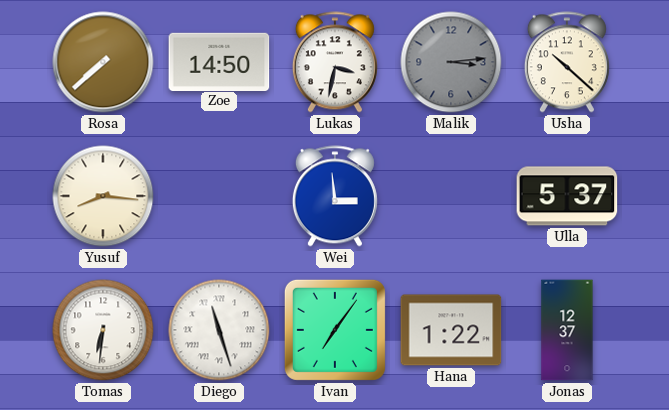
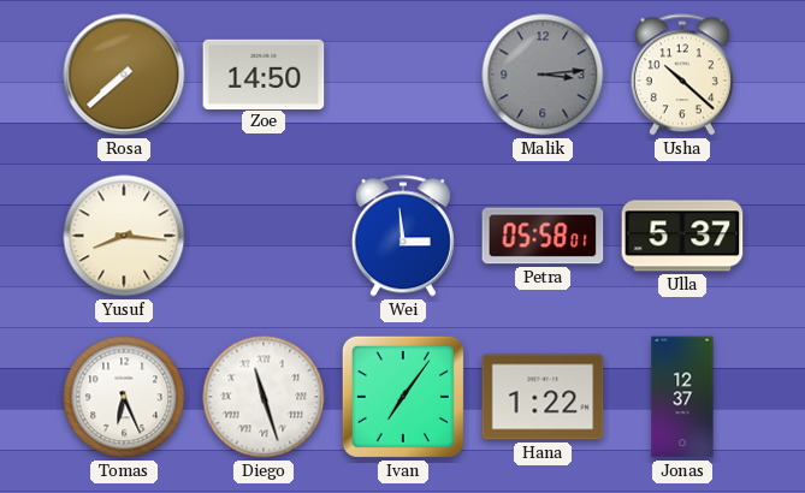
Lukas: 3:32 -> none (335, 62)
Petra: none -> 05:58 (543, 236)
Tomas: 6:31 -> 6:26 (124, 397)
